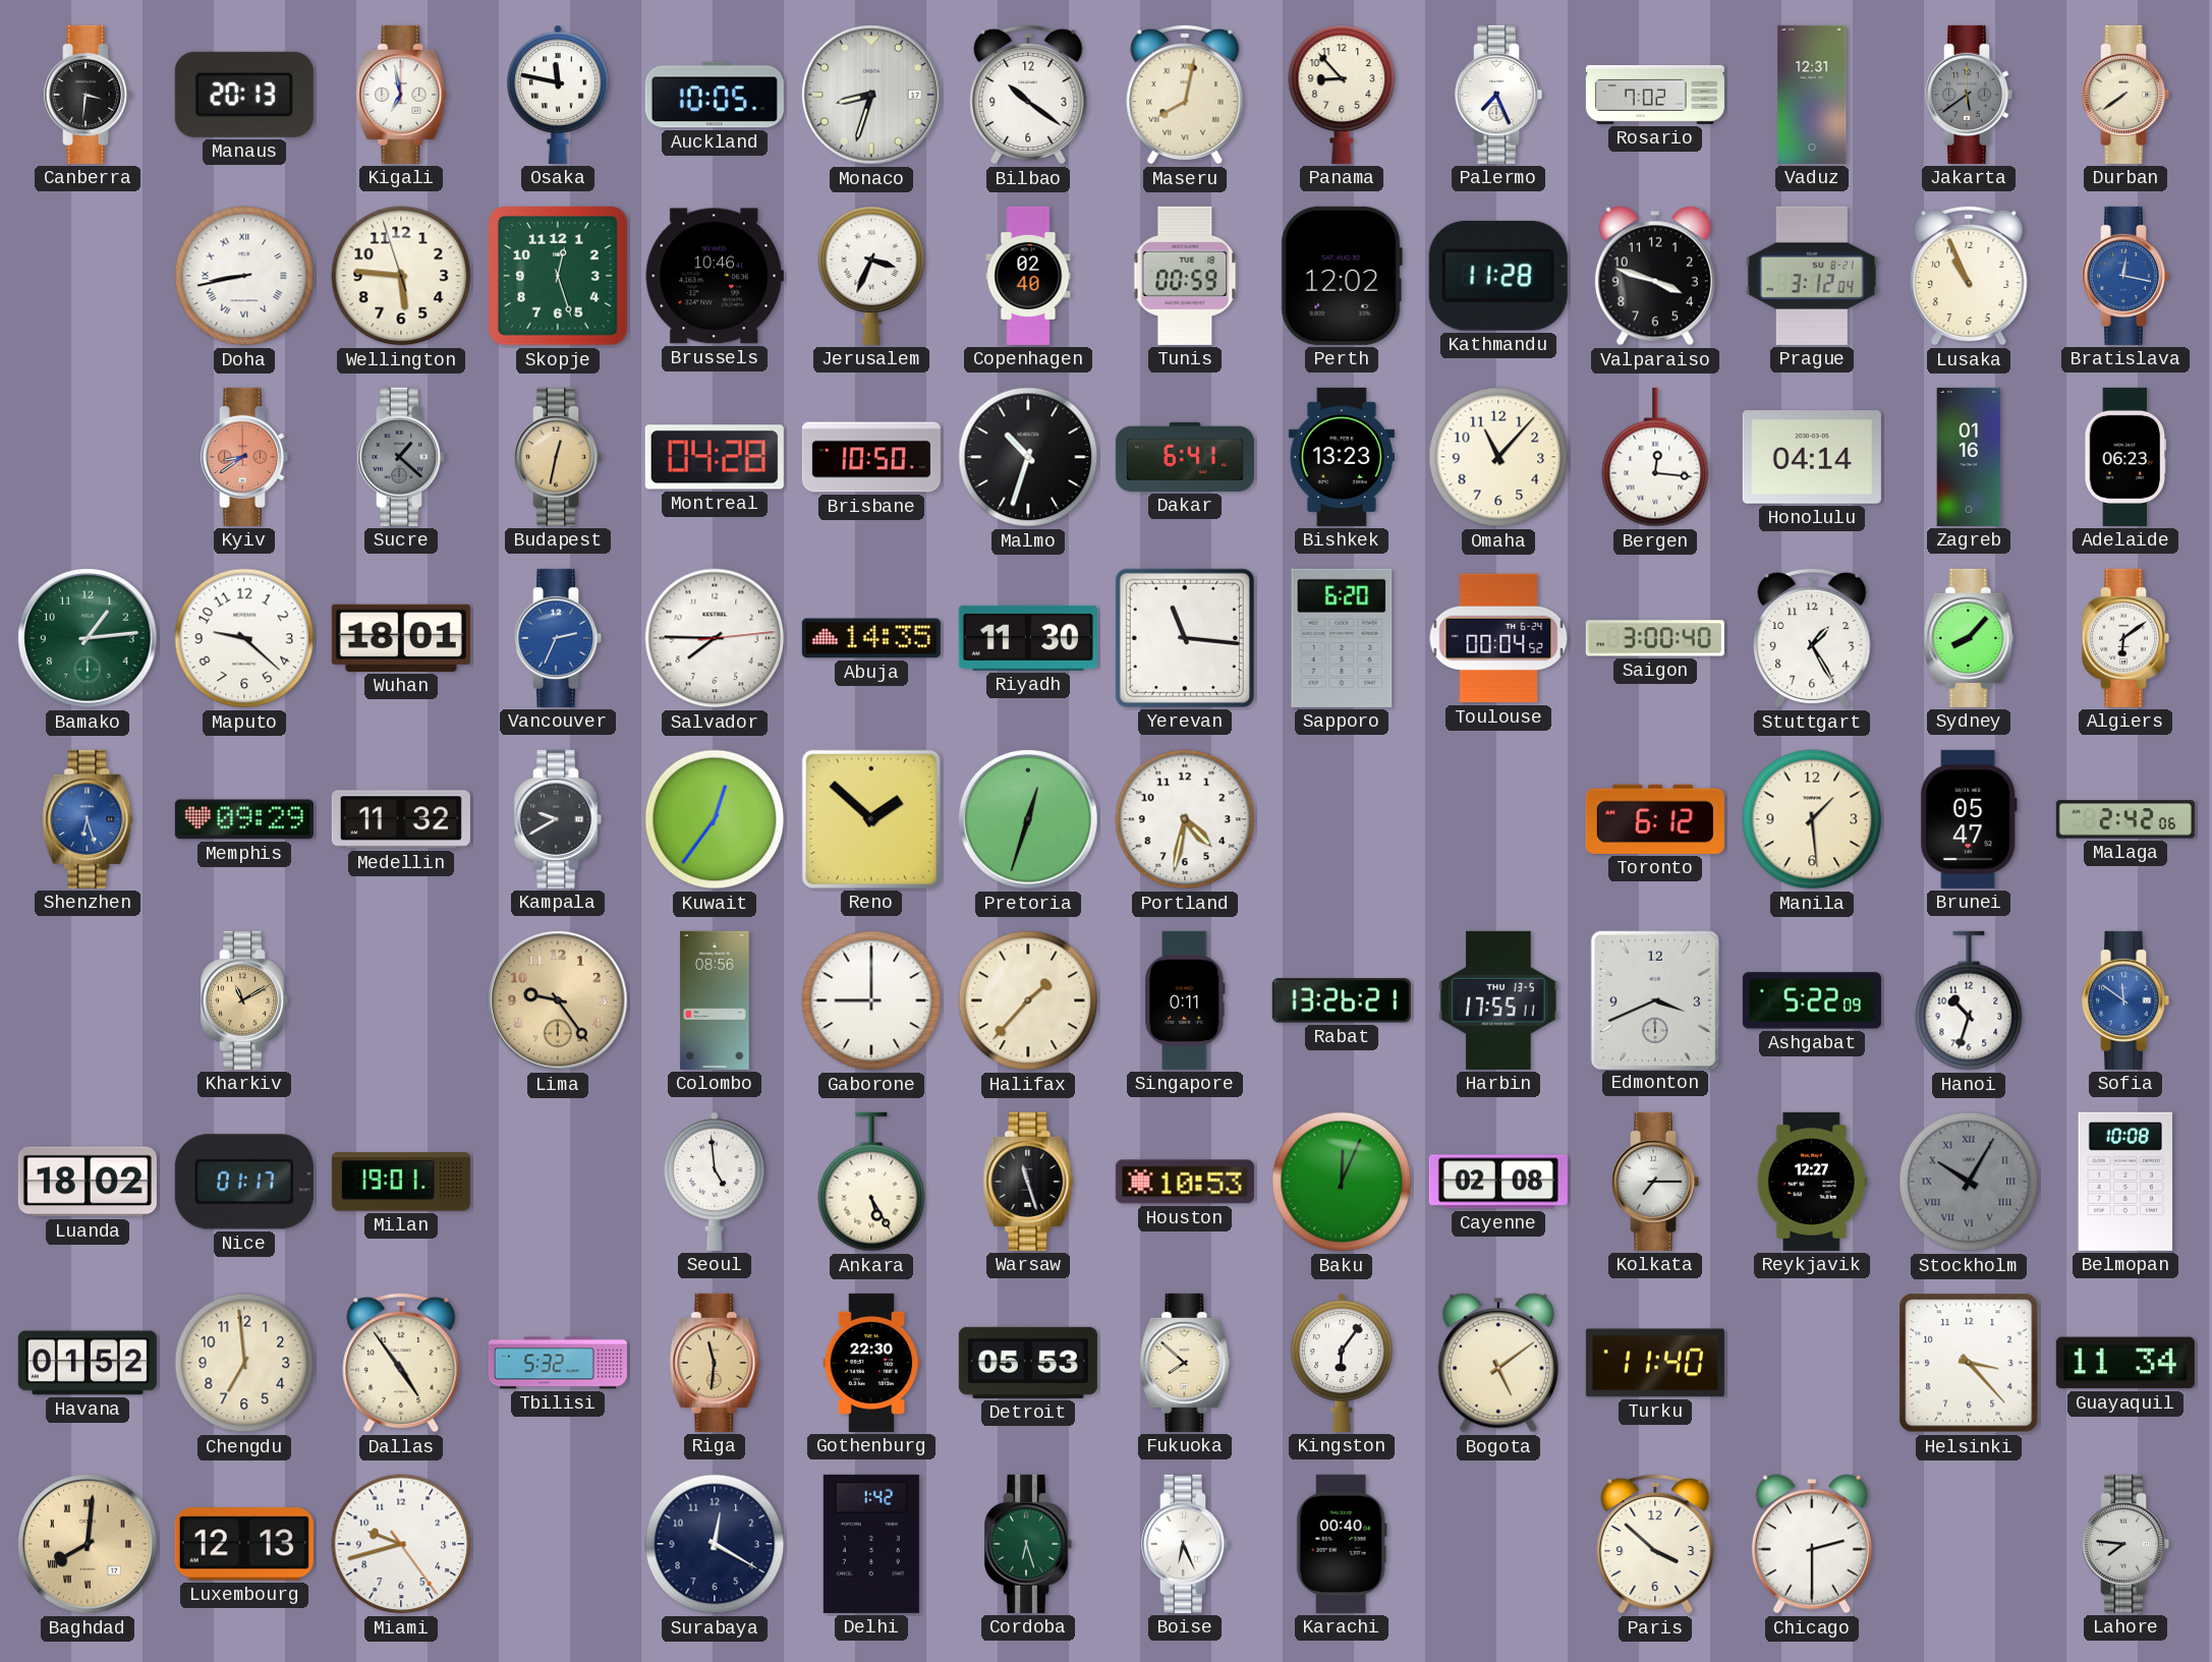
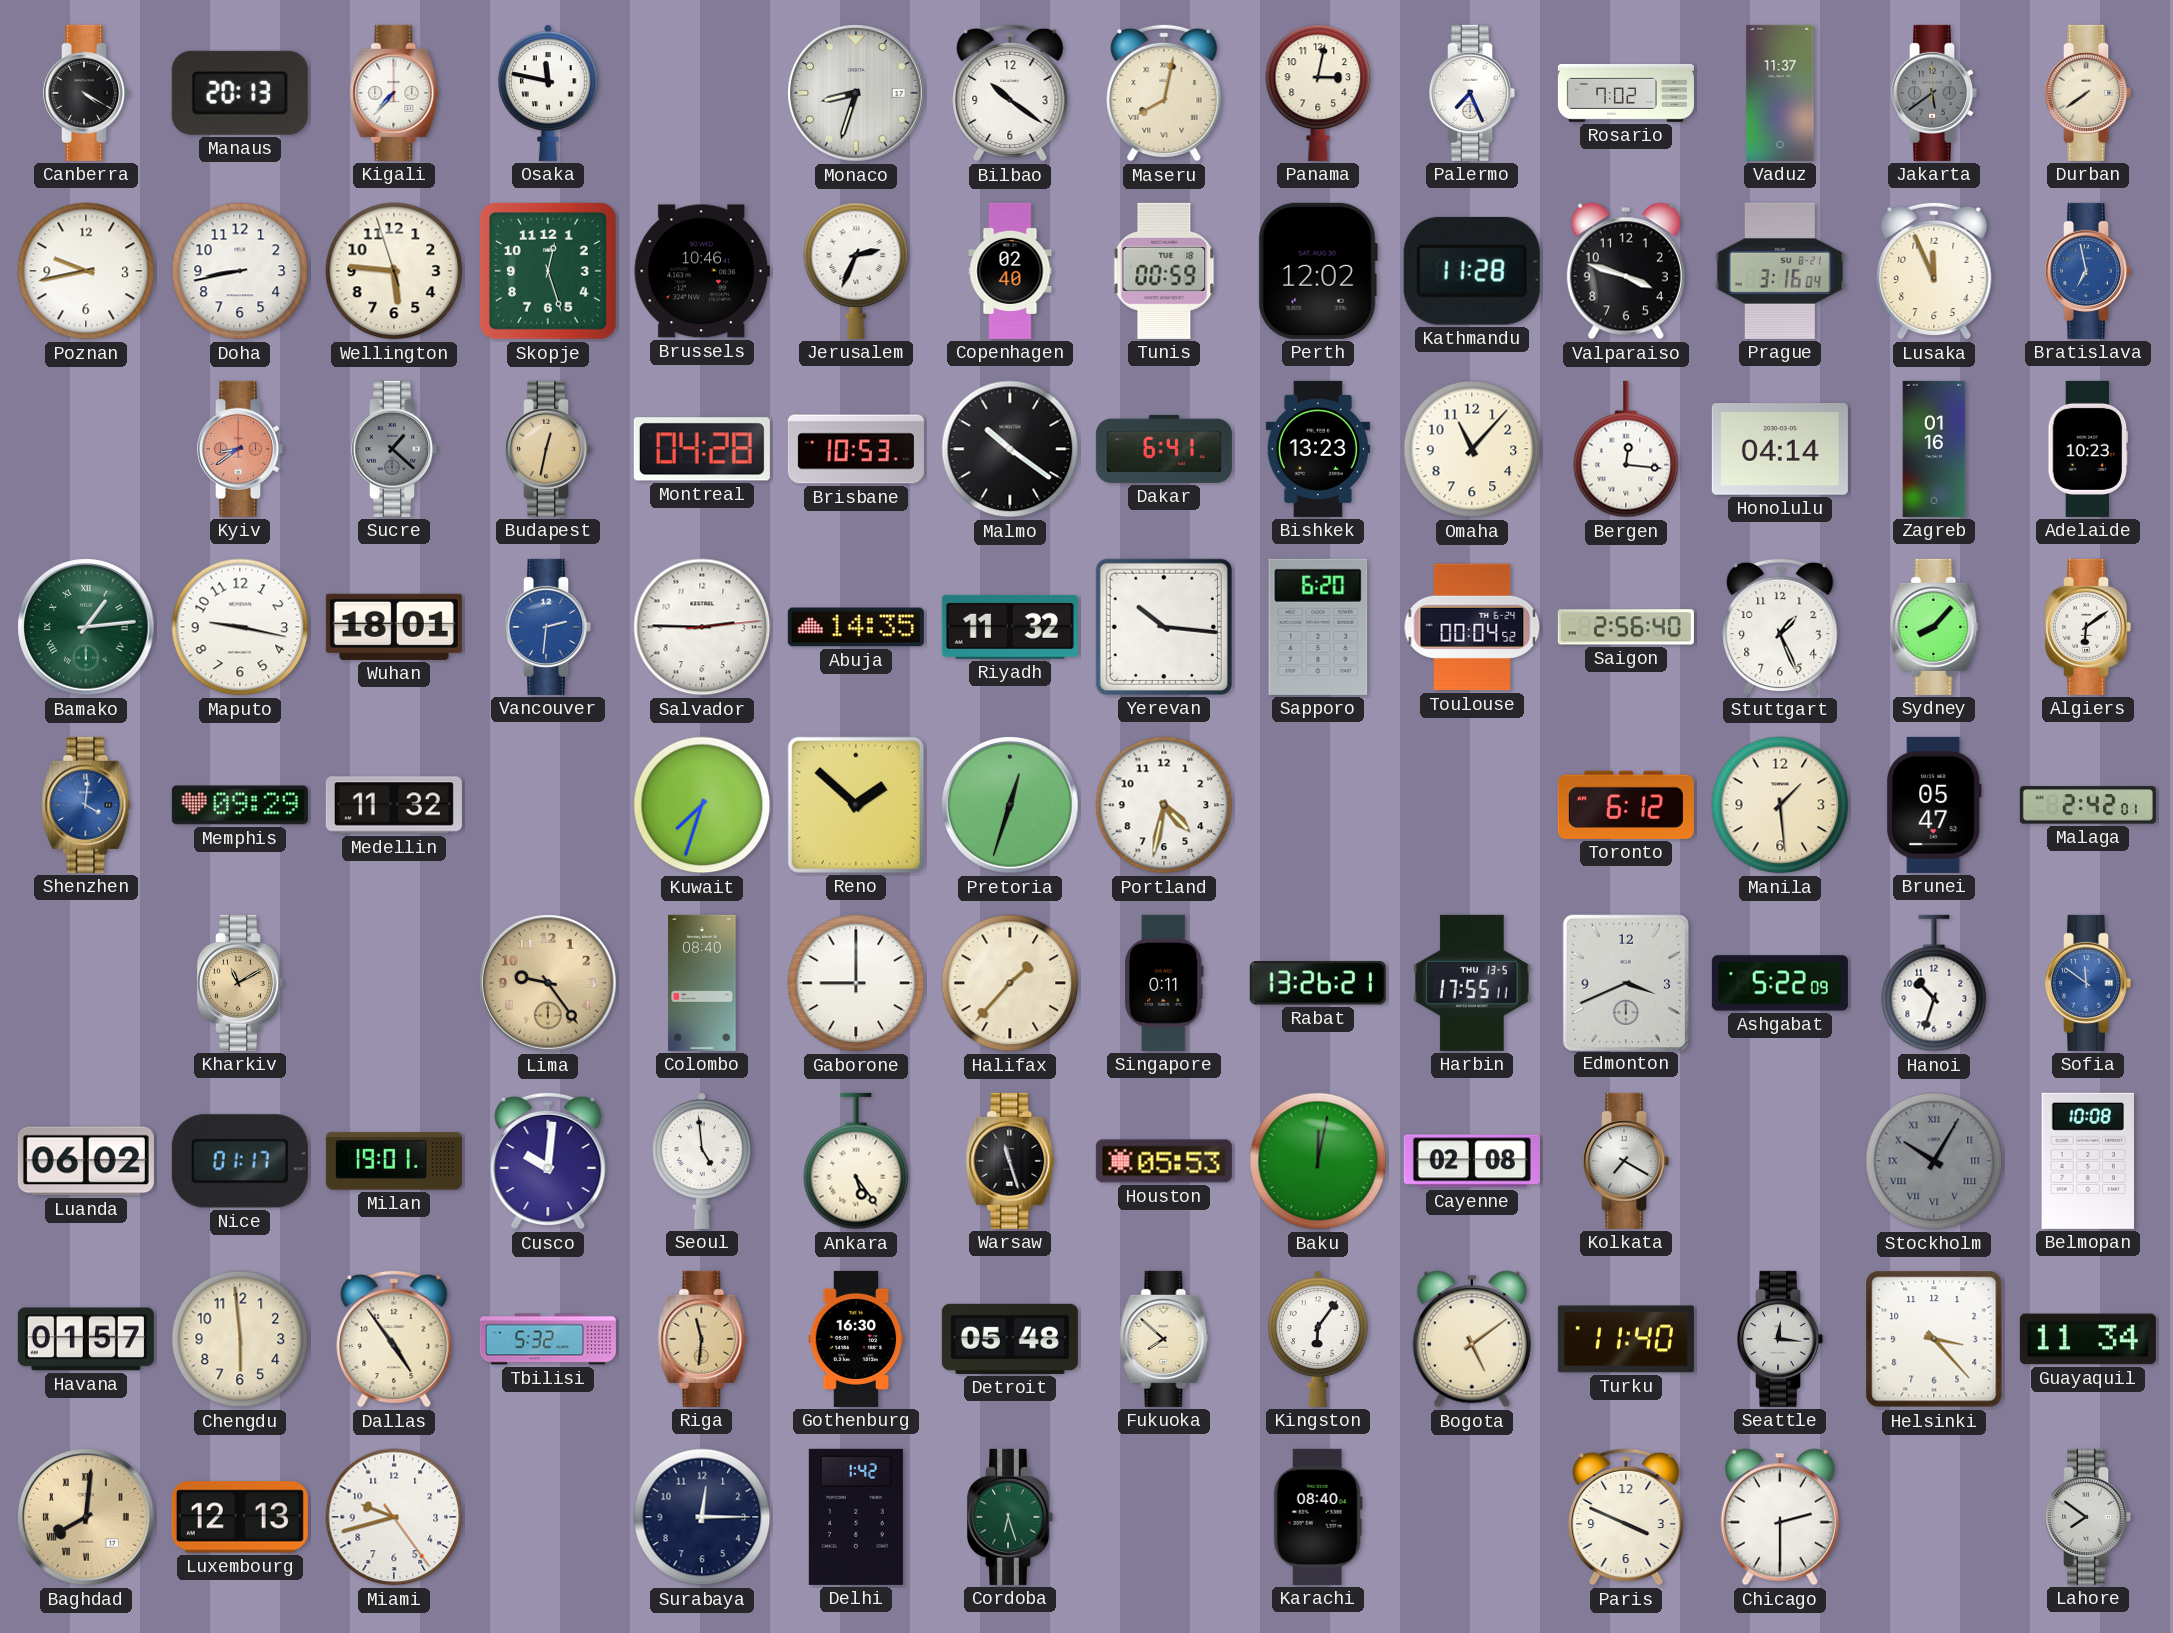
Canberra: 3:31 -> 4:20 (87, 93)
Kigali: 6:58 -> 7:37 (394, 93)
Auckland: 10:05 -> none (715, 95)
Panama: 8:53 -> 3:02 (1318, 93)
Vaduz: 12:31 -> 11:37 (1780, 93)
Poznan: none -> 9:43 (86, 271)
Doha numerals: Roman -> Arabic (240, 271)
Jerusalem: 3:34 -> 2:34 (856, 271)
Prague: 3:12 -> 3:16 (1780, 271)
Lusaka: 10:56 -> 11:56 (1934, 271)
Bratislava: 12:17 -> 6:58 (2089, 271)
Brisbane: 10:50 -> 10:53 (856, 449)
Malmo: 10:33 -> 10:21 (1010, 449)
Adelaide: 06:23 -> 10:23 (2088, 449)
Bamako numerals: Arabic -> Roman (86, 627)
Maputo: 9:22 -> 9:17 (240, 627)
Vancouver: 2:34 -> 2:31 (549, 627)
Salvador: 7:45 -> 2:45 (702, 627)
Riyadh: 11:30 -> 11:32 (1010, 627)
Yerevan: 11:16 -> 10:16 (1164, 627)
Saigon: 3:00 -> 2:56 (1626, 627)
Stuttgart: 1:25 -> 1:26 (1780, 627)
Shenzhen: 6:27 -> 4:01 (86, 805)
Kampala: 9:40 -> none (559, 819)
Kuwait: 12:36 -> 7:33 (702, 805)
Malaga: 2:42:06 -> 2:42:01 (2088, 805)
Colombo: 08:56 -> 08:40 (702, 983)
Luanda: 18:02 -> 06:02 (86, 1161)
Cusco: none -> 10:01 (548, 1161)
Ankara: 5:25 -> 5:24 (856, 1161)
Houston: 10:53 -> 05:53 (1164, 1161)
Baku: 12:04 -> 12:02 (1318, 1161)
Kolkata: 7:15 -> 7:20 (1627, 1161)
Reykjavik: 12:27 -> none (1812, 1182)
Havana: 01:52 -> 01:57 (86, 1339)
Chengdu: 6:59 -> 5:59 (240, 1339)
Gothenburg: 22:30 -> 16:30 (856, 1339)
Detroit: 05:53 -> 05:48 (1010, 1339)
Seattle: none -> 12:16 (1781, 1339)
Surabaya: 12:20 -> 12:15 (702, 1517)
Boise: 6:26 -> none (1186, 1544)
Karachi: 00:40 -> 08:40 (1318, 1517)
Paris: 3:52 -> 3:49 (1626, 1517)
Lahore: 7:46 -> 7:51 (2089, 1517)
